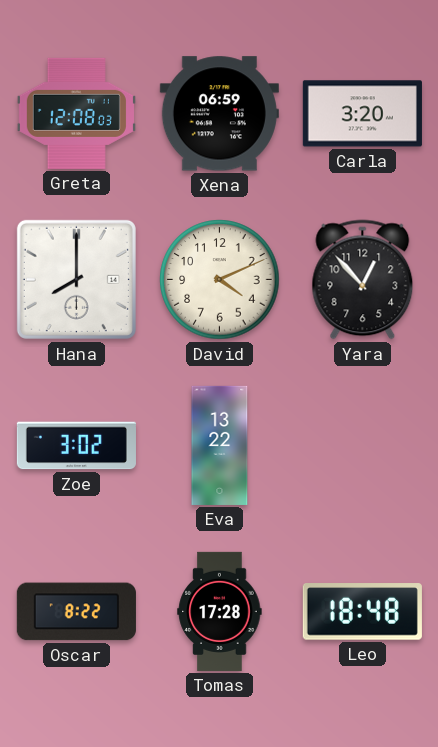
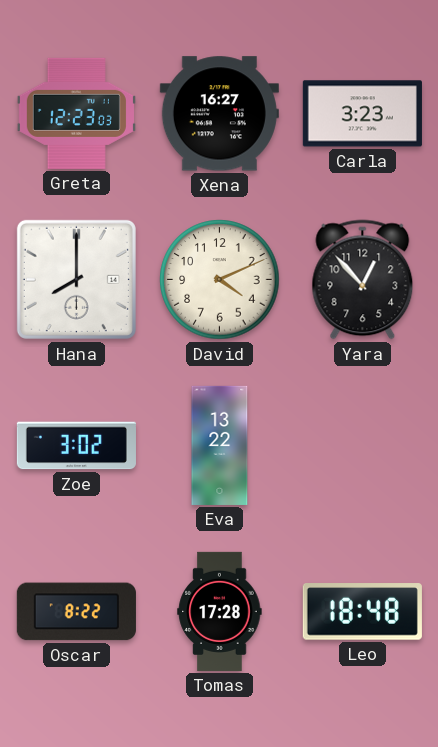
Greta: 12:08 -> 12:23 (76, 113)
Xena: 06:59 -> 16:27 (219, 114)
Carla: 3:20 -> 3:23 (362, 114)
